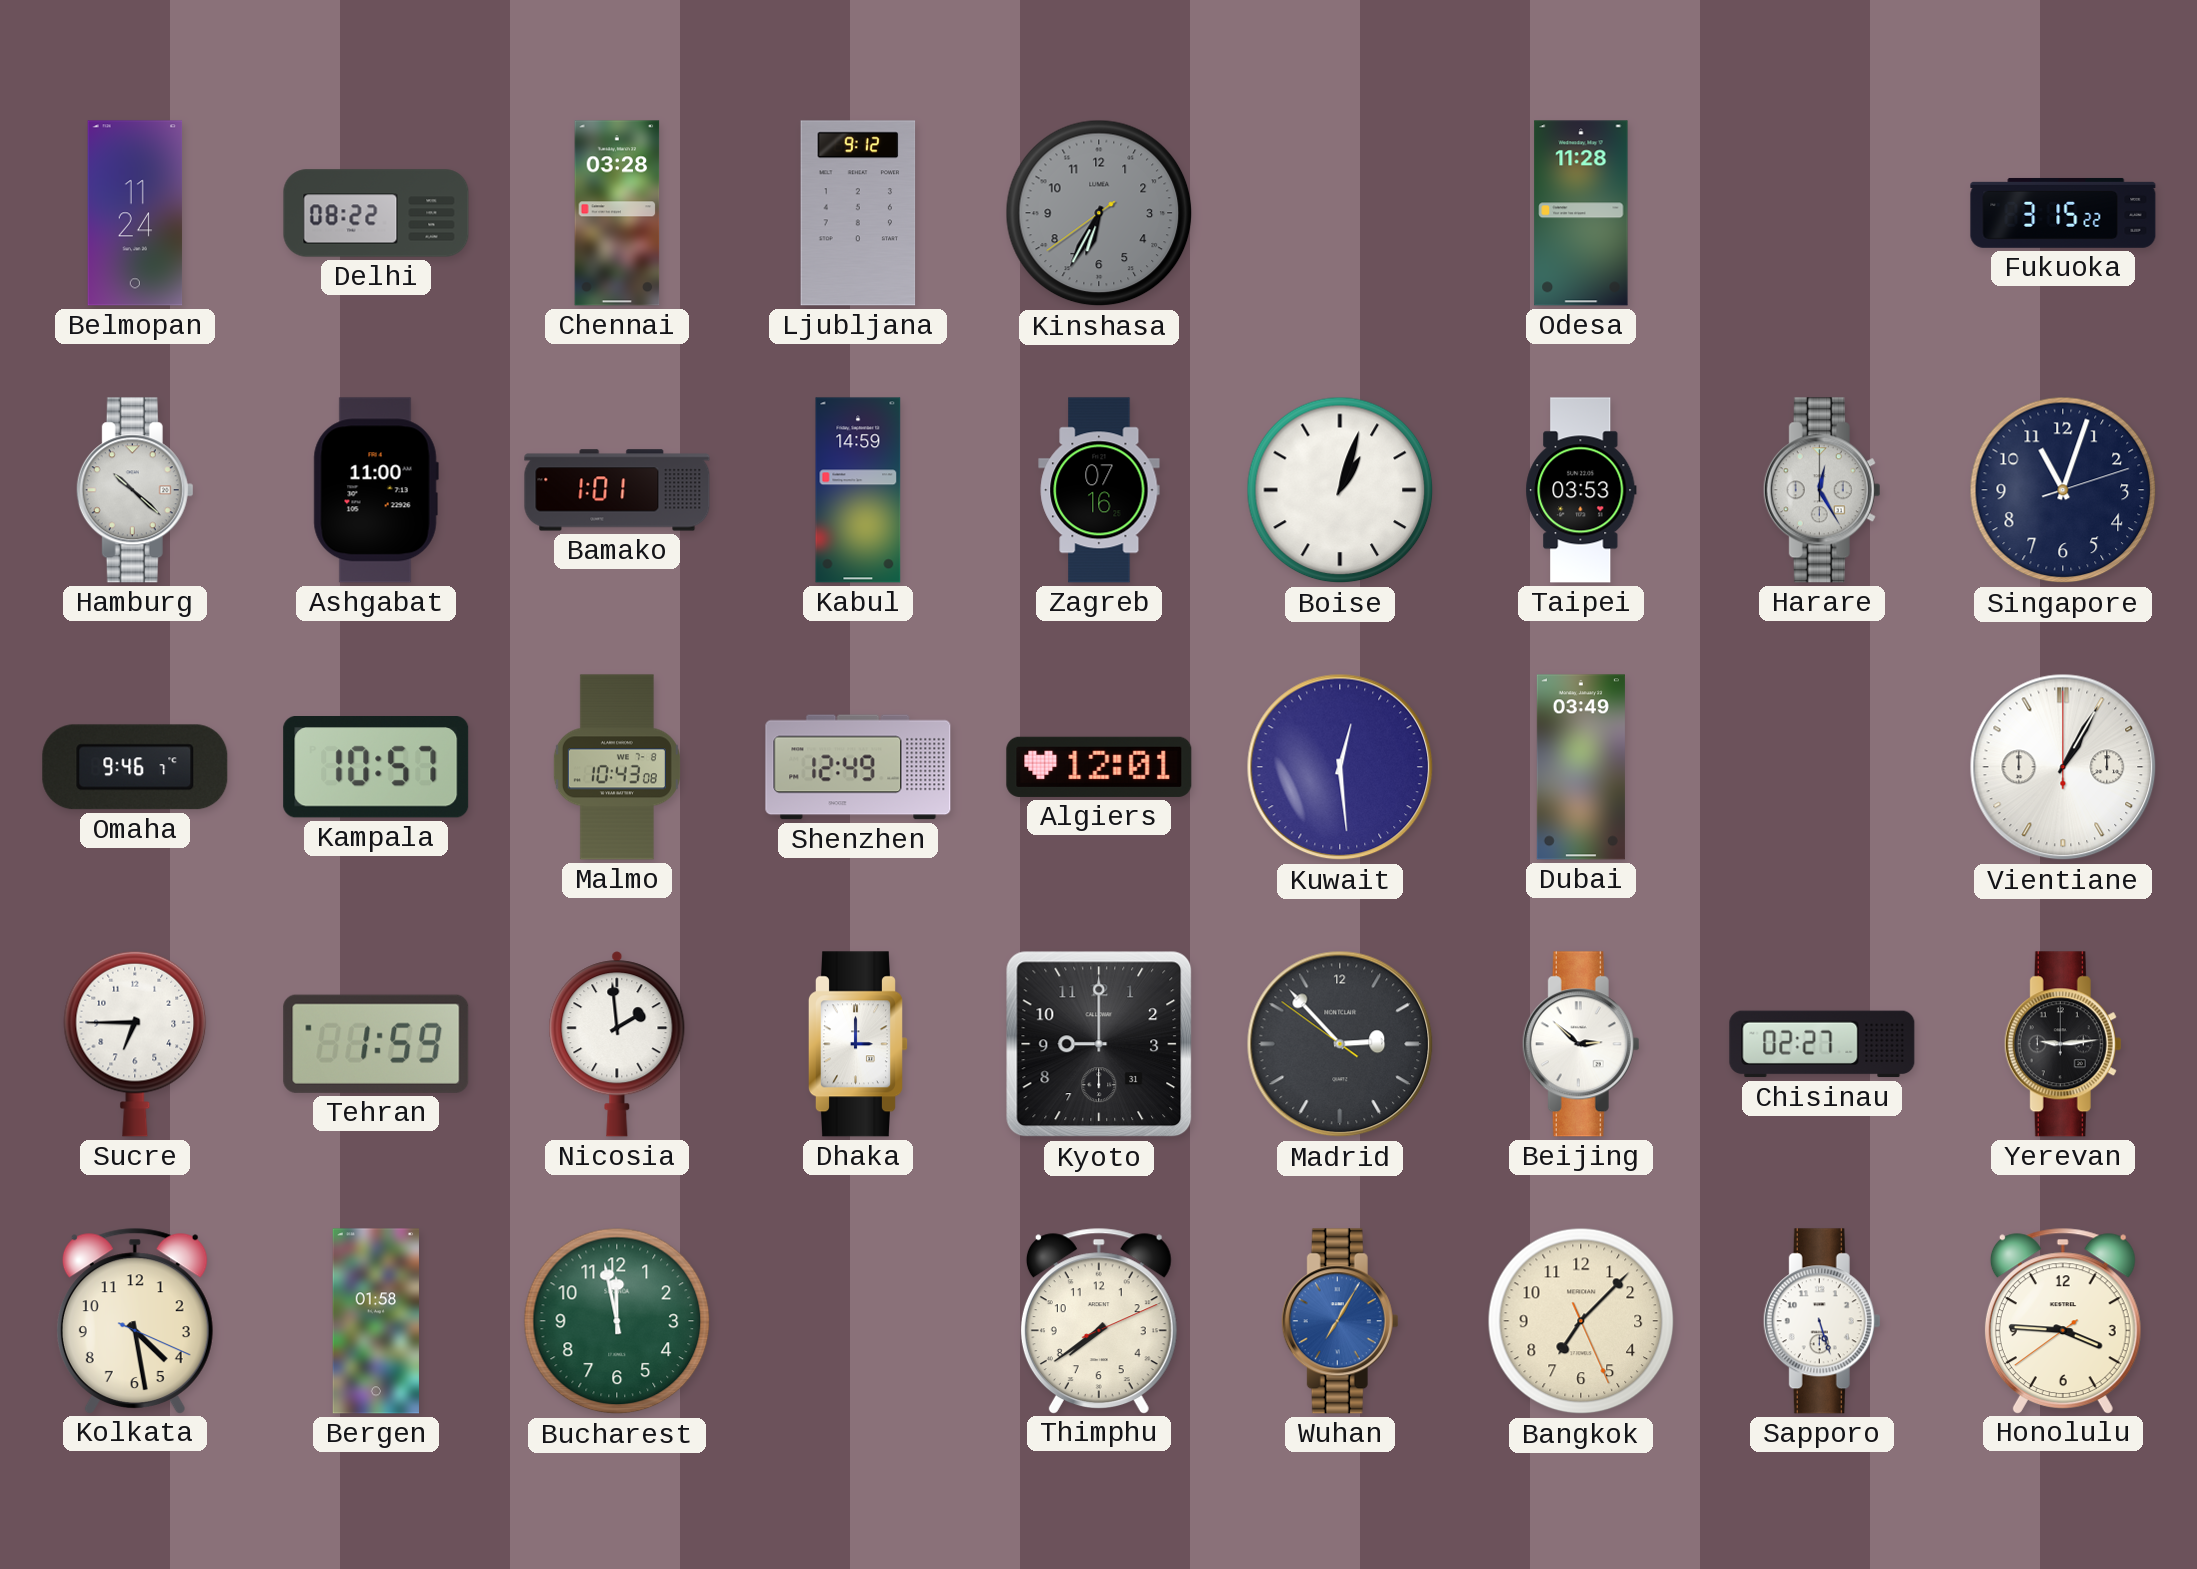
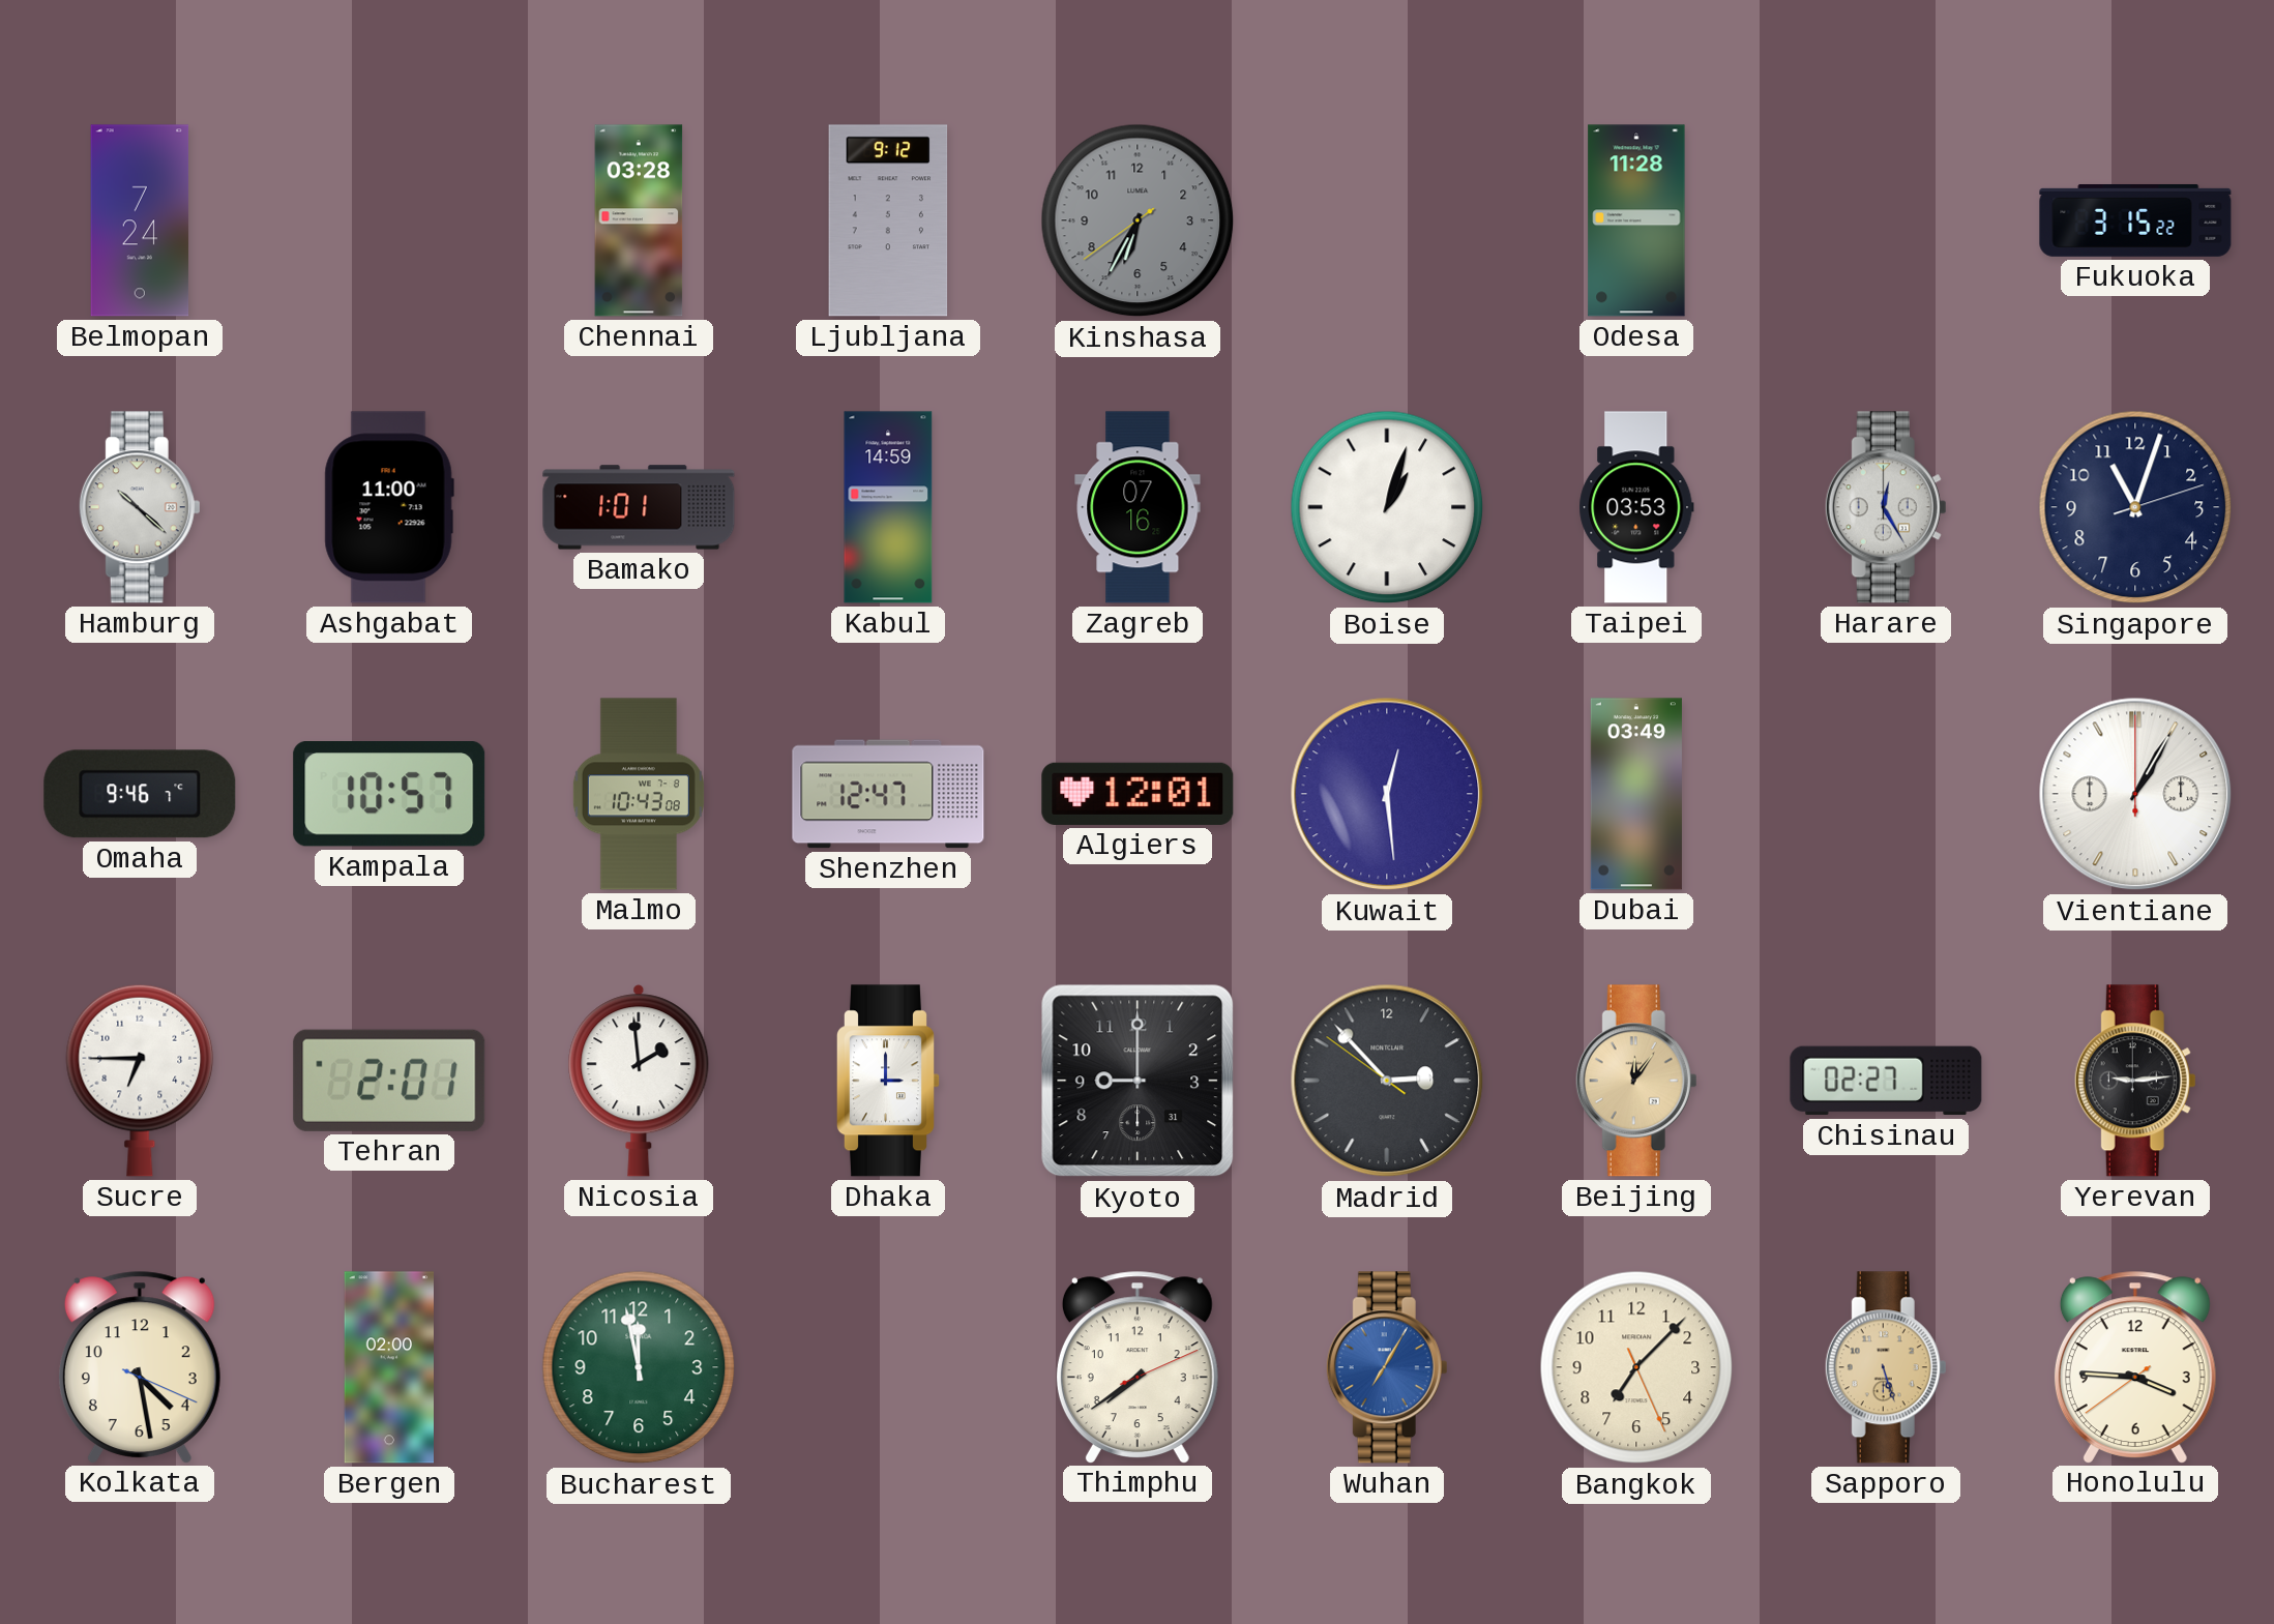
Belmopan: 11:24 -> 7:24 (140, 220)
Delhi: 08:22 -> none (376, 213)
Shenzhen: 12:49 -> 12:47 (888, 794)
Tehran: 1:59 -> 2:01 (389, 1081)
Beijing: 2:52 -> 12:06 (1636, 1081)
Beijing dial: white -> champagne (1636, 1081)
Bergen: 01:58 -> 02:00 (389, 1367)
Sapporo dial: white -> champagne (1886, 1367)
